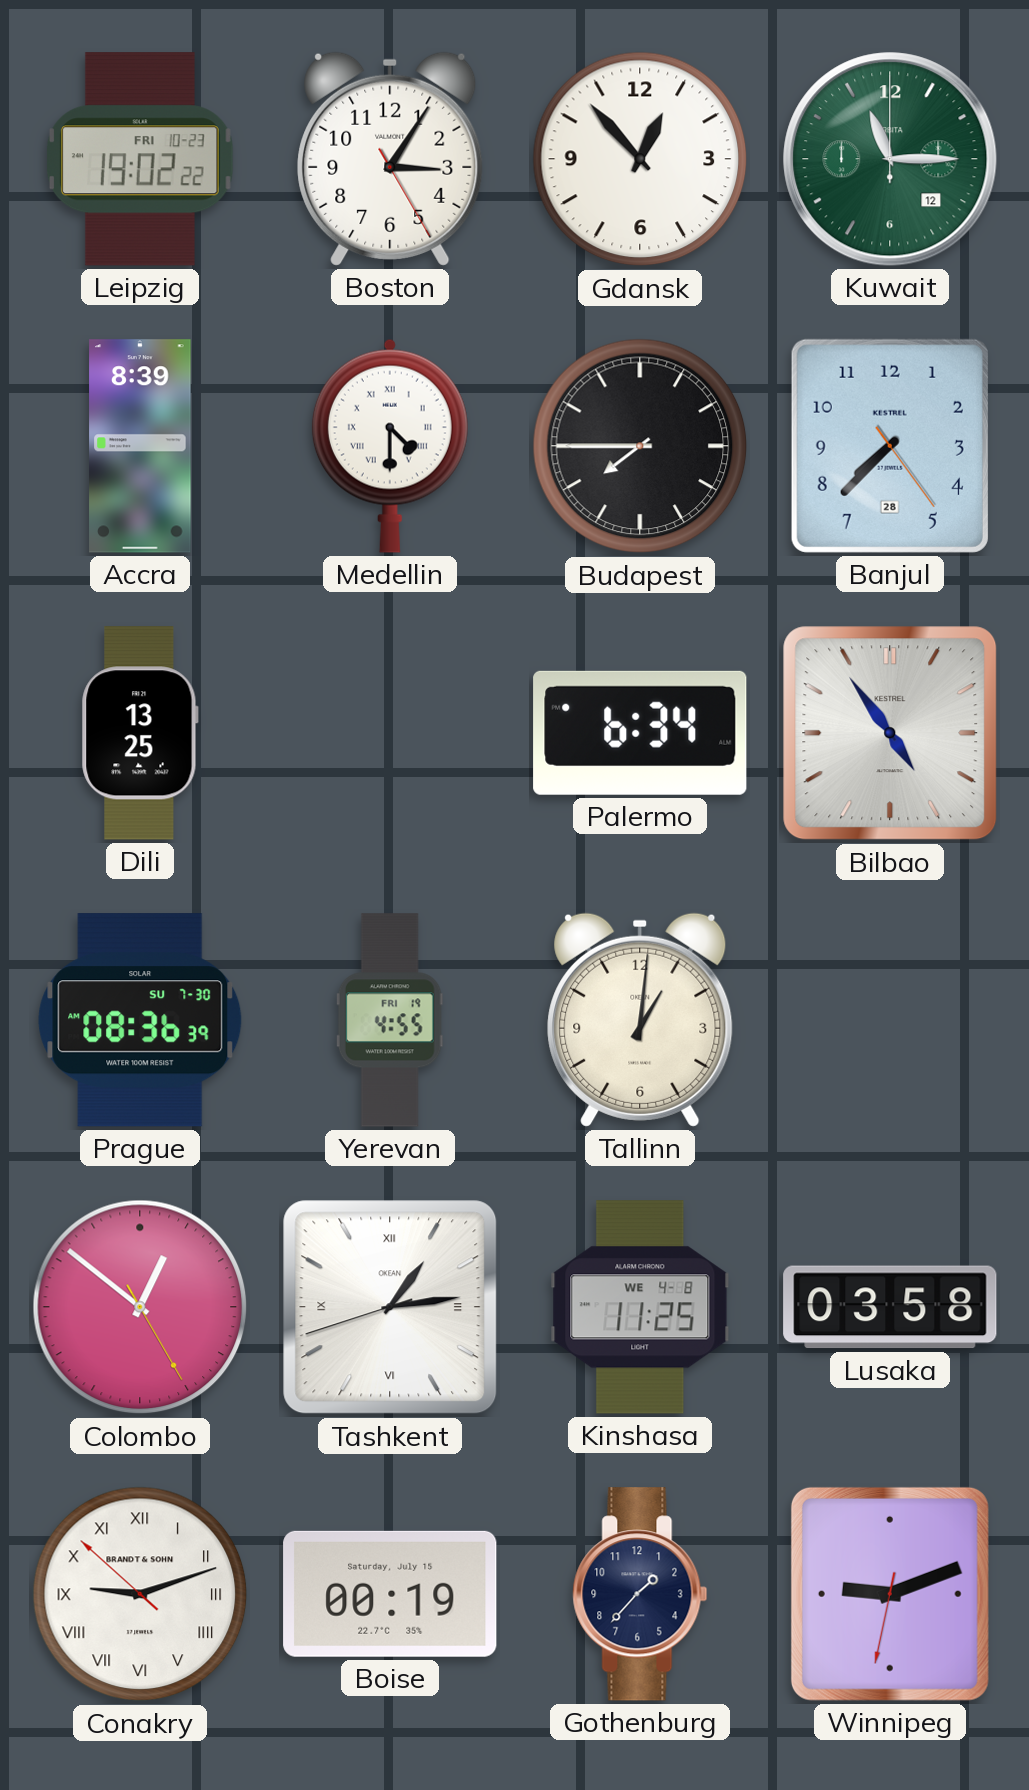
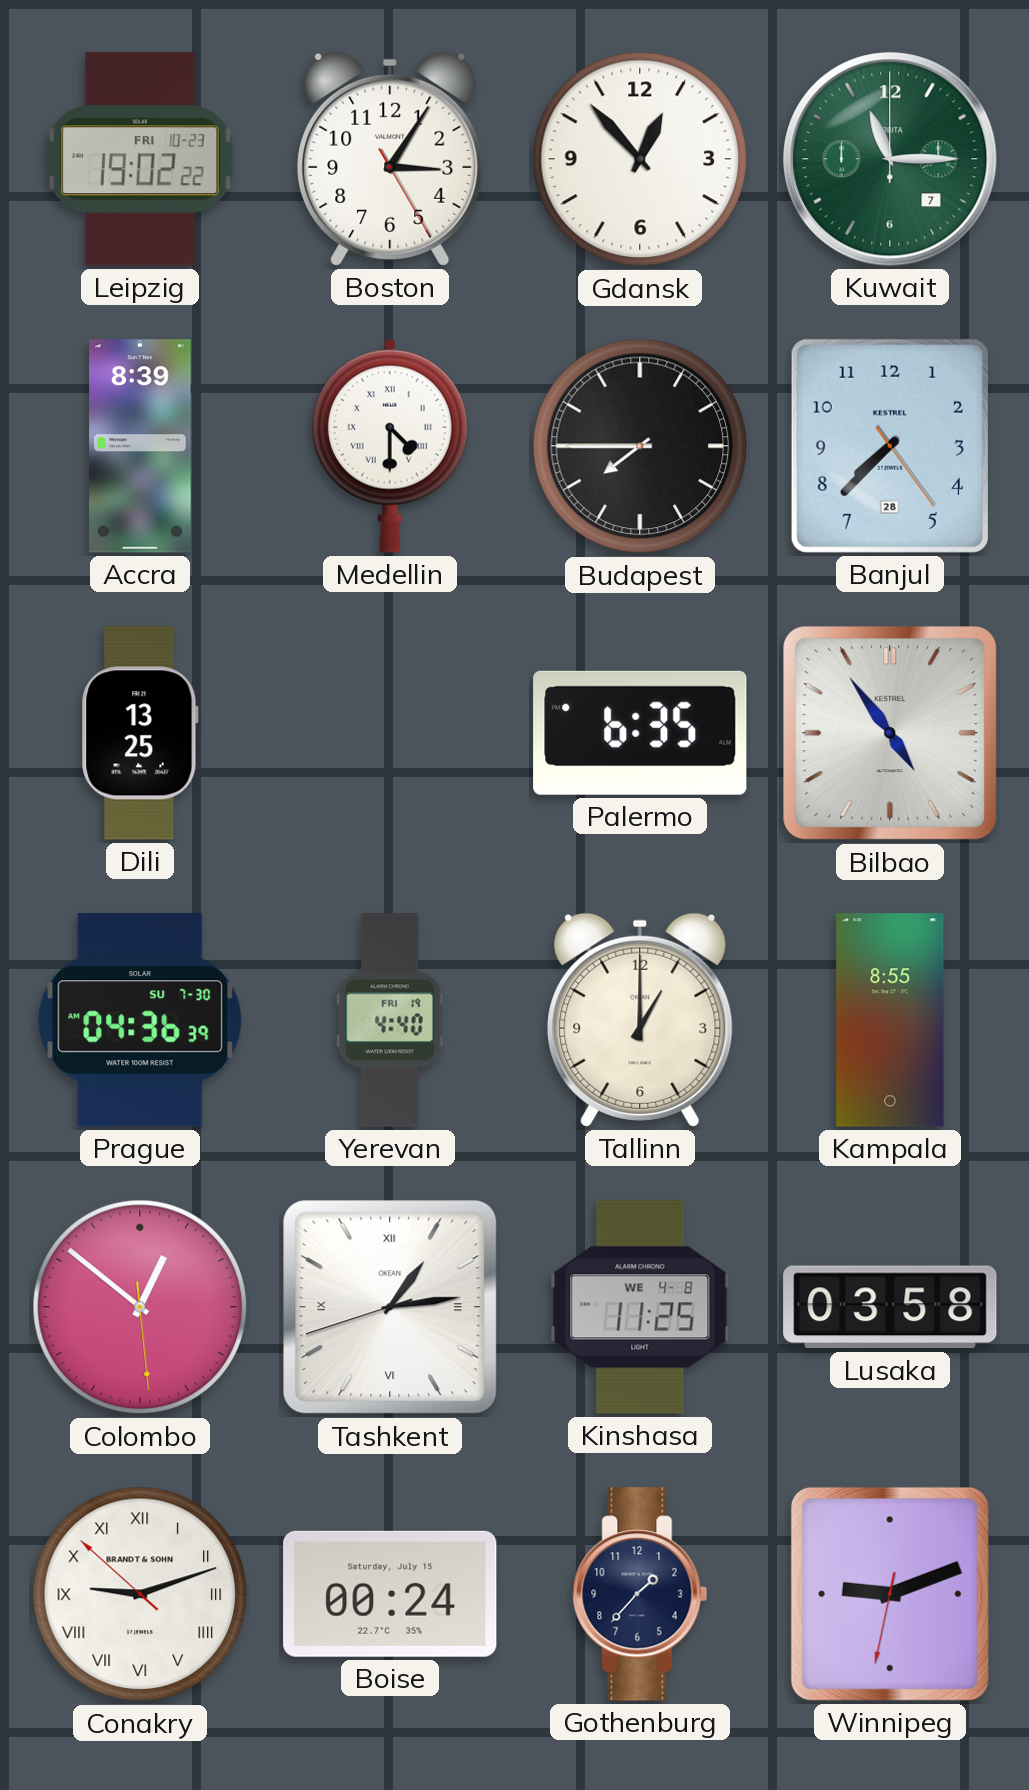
Kuwait date: 12 -> 7 (890, 159)
Palermo: 6:34 -> 6:35 (640, 733)
Prague: 08:36 -> 04:36 (140, 1020)
Yerevan: 4:55 -> 4:40 (390, 1020)
Tallinn: 1:01 -> 1:00 (640, 1020)
Kampala: none -> 8:55 (890, 1020)
Colombo: 12:51:25 -> 12:51:29 (140, 1307)
Boise: 00:19 -> 00:24 (390, 1594)
